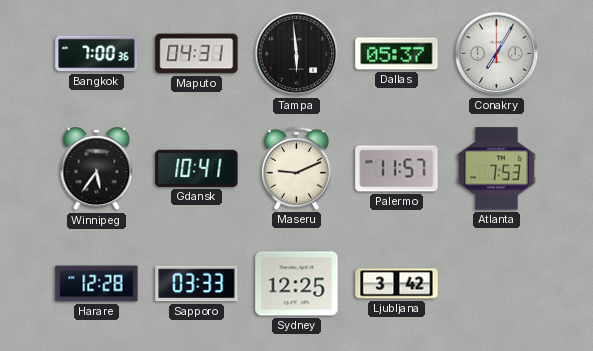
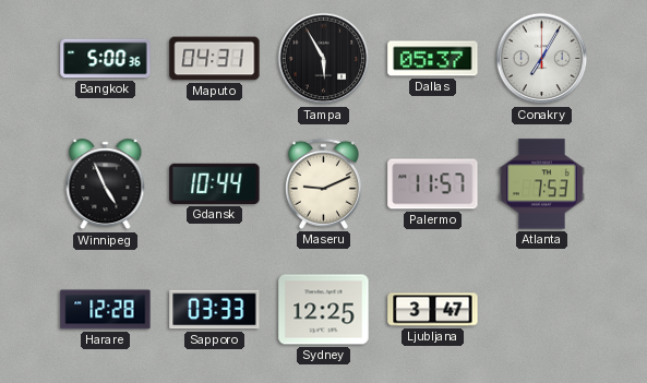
Bangkok: 7:00 -> 5:00 (106, 59)
Tampa: 5:59 -> 5:55 (324, 59)
Winnipeg: 5:36 -> 4:56 (106, 184)
Gdansk: 10:41 -> 10:44 (215, 183)
Ljubljana: 3:42 -> 3:47 (433, 310)
